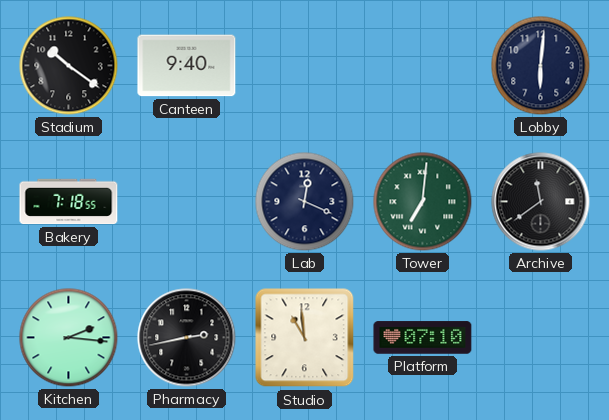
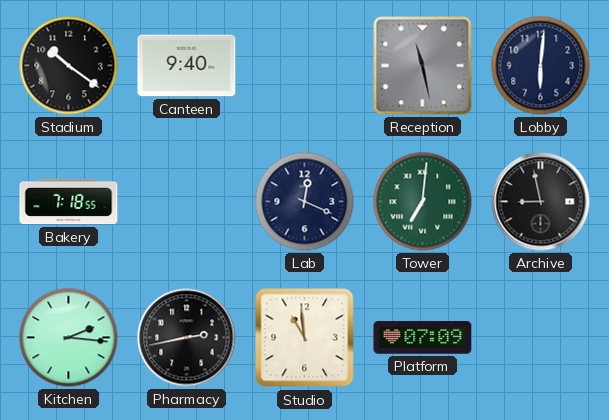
Reception: none -> 11:28 (423, 66)
Archive: 11:39 -> 8:58 (541, 202)
Platform: 07:10 -> 07:09 (423, 338)
